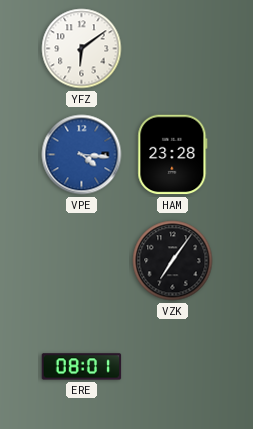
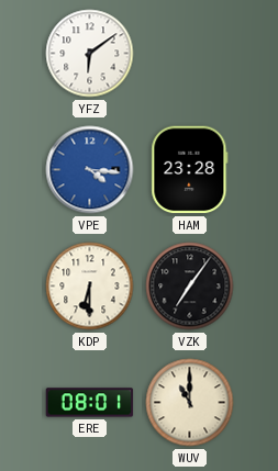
KDP: none -> 6:30 (90, 287)
WUV: none -> 11:00 (190, 403)
